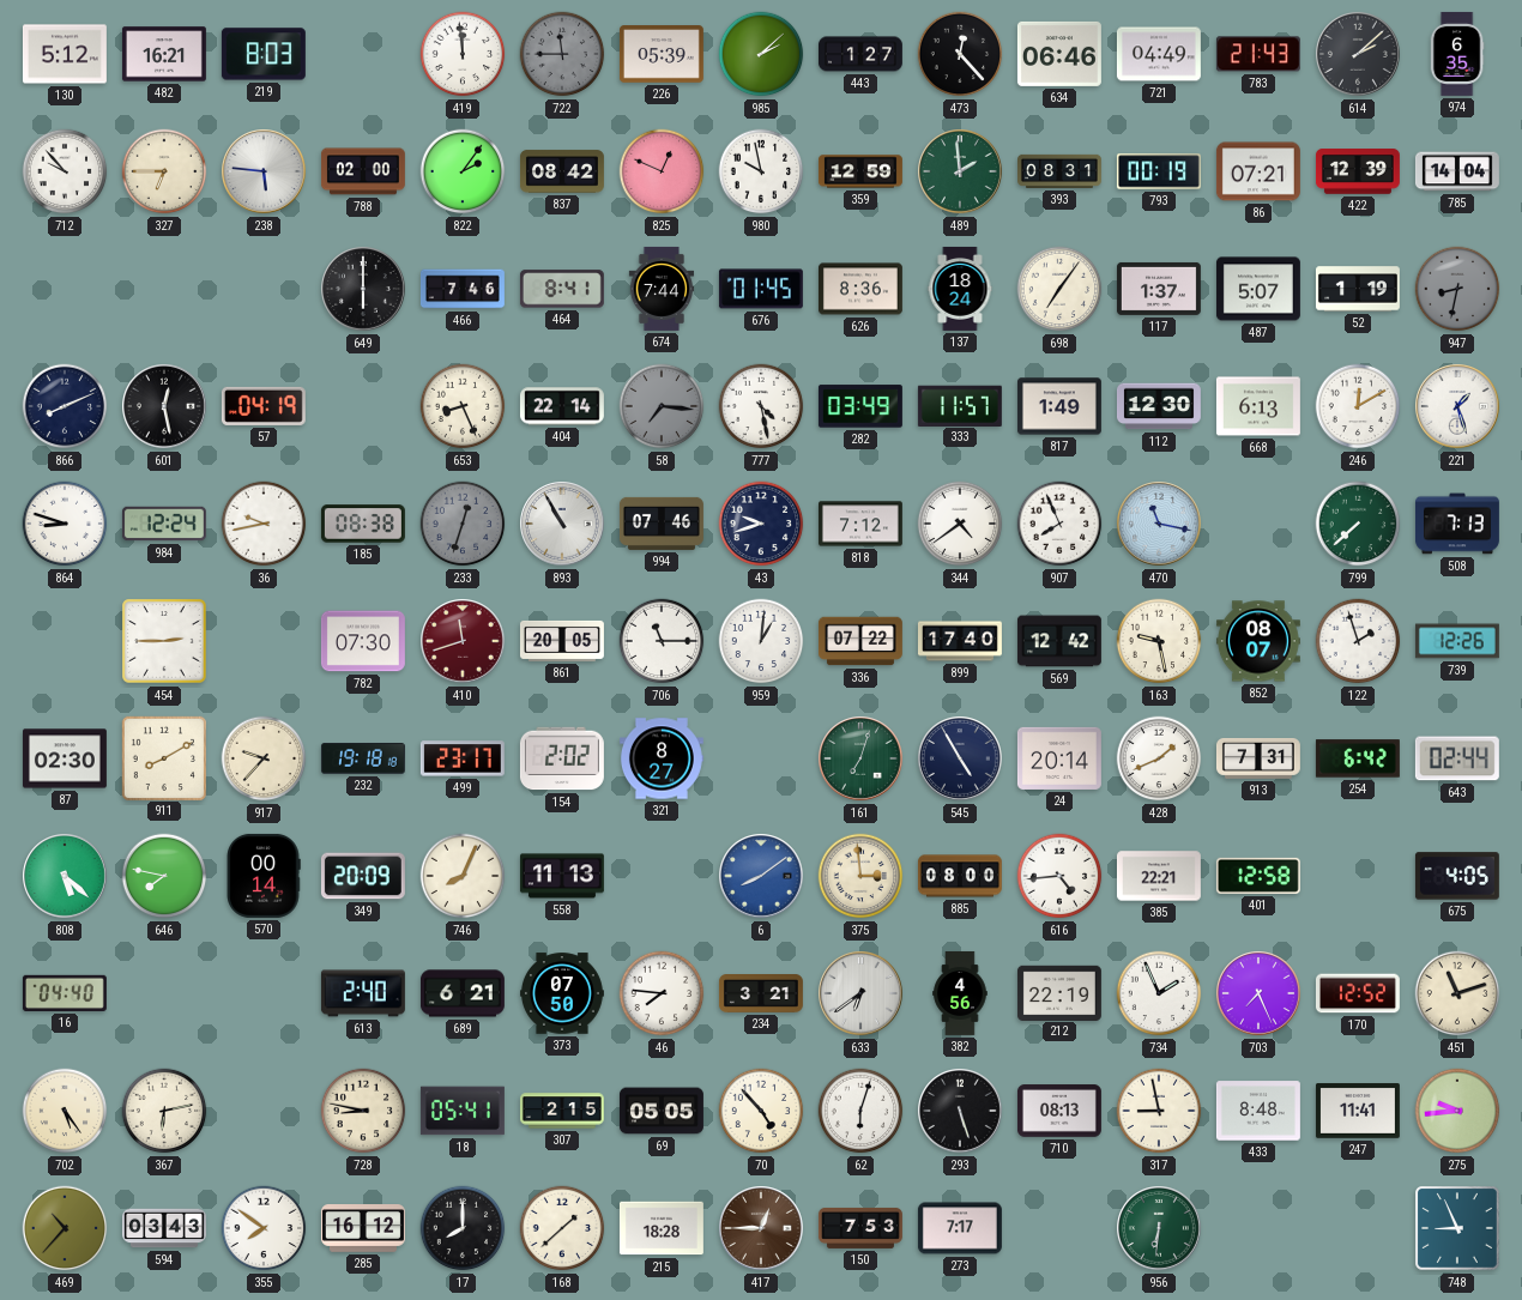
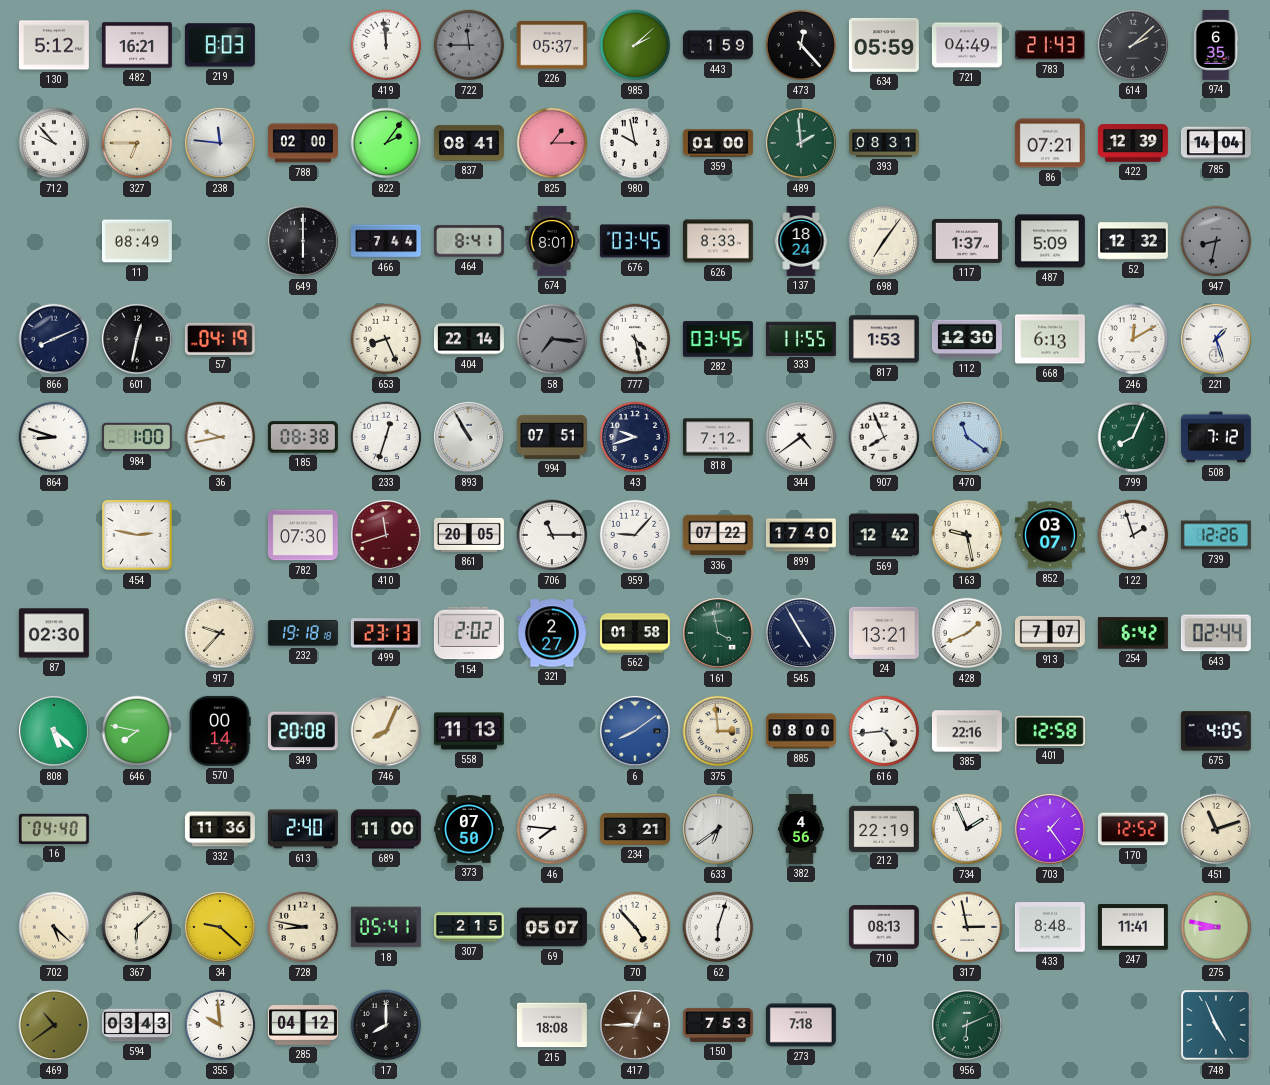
226: 05:39 -> 05:37 (552, 45)
443: 1:27 -> 1:59 (718, 45)
634: 06:46 -> 05:59 (884, 45)
238: 5:46 -> 11:46 (221, 144)
837: 08:42 -> 08:41 (469, 143)
825: 12:49 -> 1:15 (552, 143)
359: 12:59 -> 01:00 (718, 143)
793: 00:19 -> none (1159, 171)
11: none -> 08:49 (137, 241)
466: 7:46 -> 7:44 (386, 241)
674: 7:44 -> 8:01 (552, 241)
676: 01:45 -> 03:45 (635, 241)
626: 8:36 -> 8:33 (718, 241)
487: 5:07 -> 5:09 (1050, 241)
52: 1:19 -> 12:32 (1133, 241)
601: 12:28 -> 12:32 (138, 340)
282: 03:49 -> 03:45 (718, 339)
333: 11:57 -> 11:55 (801, 338)
817: 1:49 -> 1:53 (884, 339)
984: 12:24 -> 1:00 (137, 437)
233 dial: grey -> white (386, 437)
994: 07:46 -> 07:51 (552, 437)
470: 11:17 -> 11:21 (968, 438)
799: 7:38 -> 8:04 (1133, 437)
508: 7:13 -> 7:12 (1216, 437)
454: 2:45 -> 2:47 (137, 535)
959: 1:01 -> 9:07 (635, 535)
852: 08:07 -> 03:07 (1050, 535)
911: 8:10 -> none (163, 757)
499: 23:17 -> 23:13 (386, 633)
321: 8:27 -> 2:27 (552, 633)
562: none -> 01:58 (635, 633)
161: 7:03 -> 3:58 (719, 634)
24: 20:14 -> 13:21 (884, 633)
913: 7:31 -> 7:07 (1050, 633)
349: 20:09 -> 20:08 (303, 731)
385: 22:21 -> 22:16 (967, 731)
332: none -> 11:36 (220, 829)
689: 6:21 -> 11:00 (386, 829)
703: 7:26 -> 1:24 (1051, 830)
702: 5:24 -> 5:22 (54, 927)
367: 6:13 -> 6:08 (137, 927)
34: none -> 9:22 (221, 928)
69: 05:05 -> 05:07 (552, 927)
293: 5:27 -> none (961, 1112)
317: 8:58 -> 2:58 (967, 927)
275: 9:44 -> 8:47 (1216, 927)
469: 10:37 -> 10:39 (54, 1025)
355: 7:51 -> 9:59 (220, 1025)
285: 16:12 -> 04:12 (303, 1026)
168: 1:38 -> none (562, 1228)
215: 18:28 -> 18:08 (552, 1025)
273: 7:17 -> 7:18 (801, 1025)
956: 6:31 -> 6:11 (968, 1026)
748: 8:56 -> 4:56 (1217, 1026)
